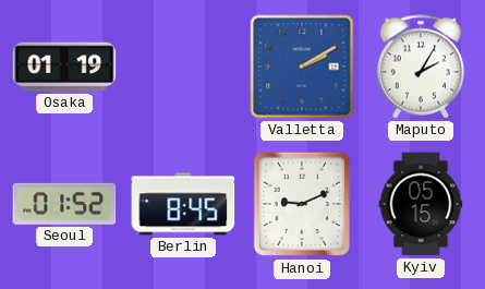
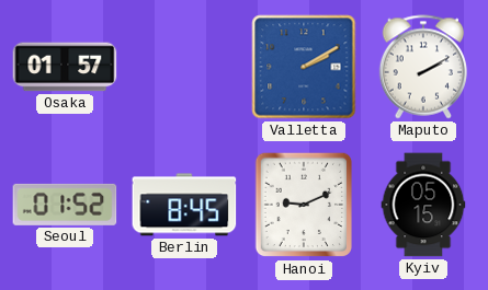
Osaka: 01:19 -> 01:57 (65, 67)
Maputo: 2:05 -> 2:10 (422, 67)
